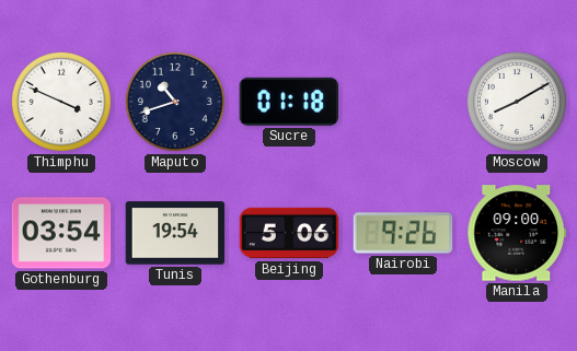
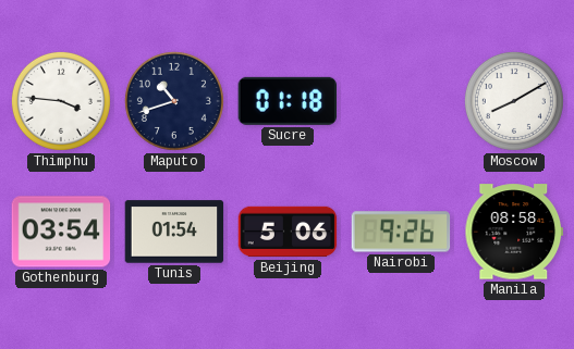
Thimphu: 3:49 -> 3:46 (61, 101)
Tunis: 19:54 -> 01:54 (174, 232)
Manila: 09:00 -> 08:58 (514, 232)
